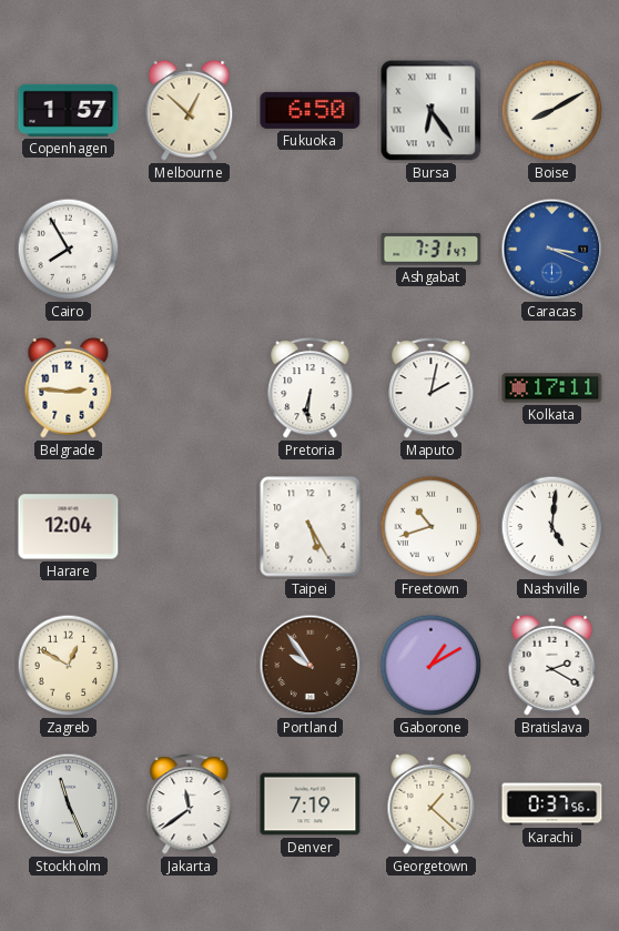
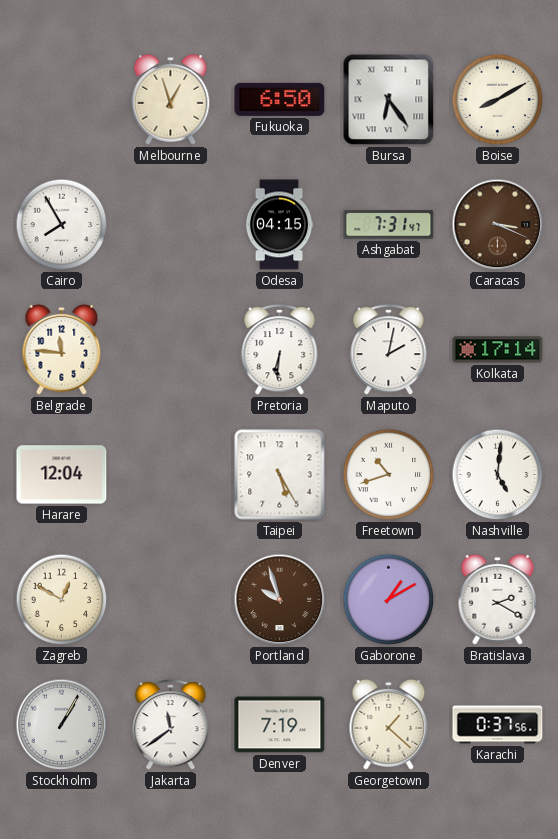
Copenhagen: 1:57 -> none (69, 110)
Melbourne: 12:52 -> 12:57 (171, 99)
Odesa: none -> 04:15 (279, 225)
Caracas dial: blue -> brown (498, 225)
Belgrade: 2:46 -> 11:46 (62, 349)
Kolkata: 17:11 -> 17:14 (498, 350)
Portland: 9:54 -> 9:57 (280, 600)
Stockholm: 11:26 -> 1:05 (62, 725)
